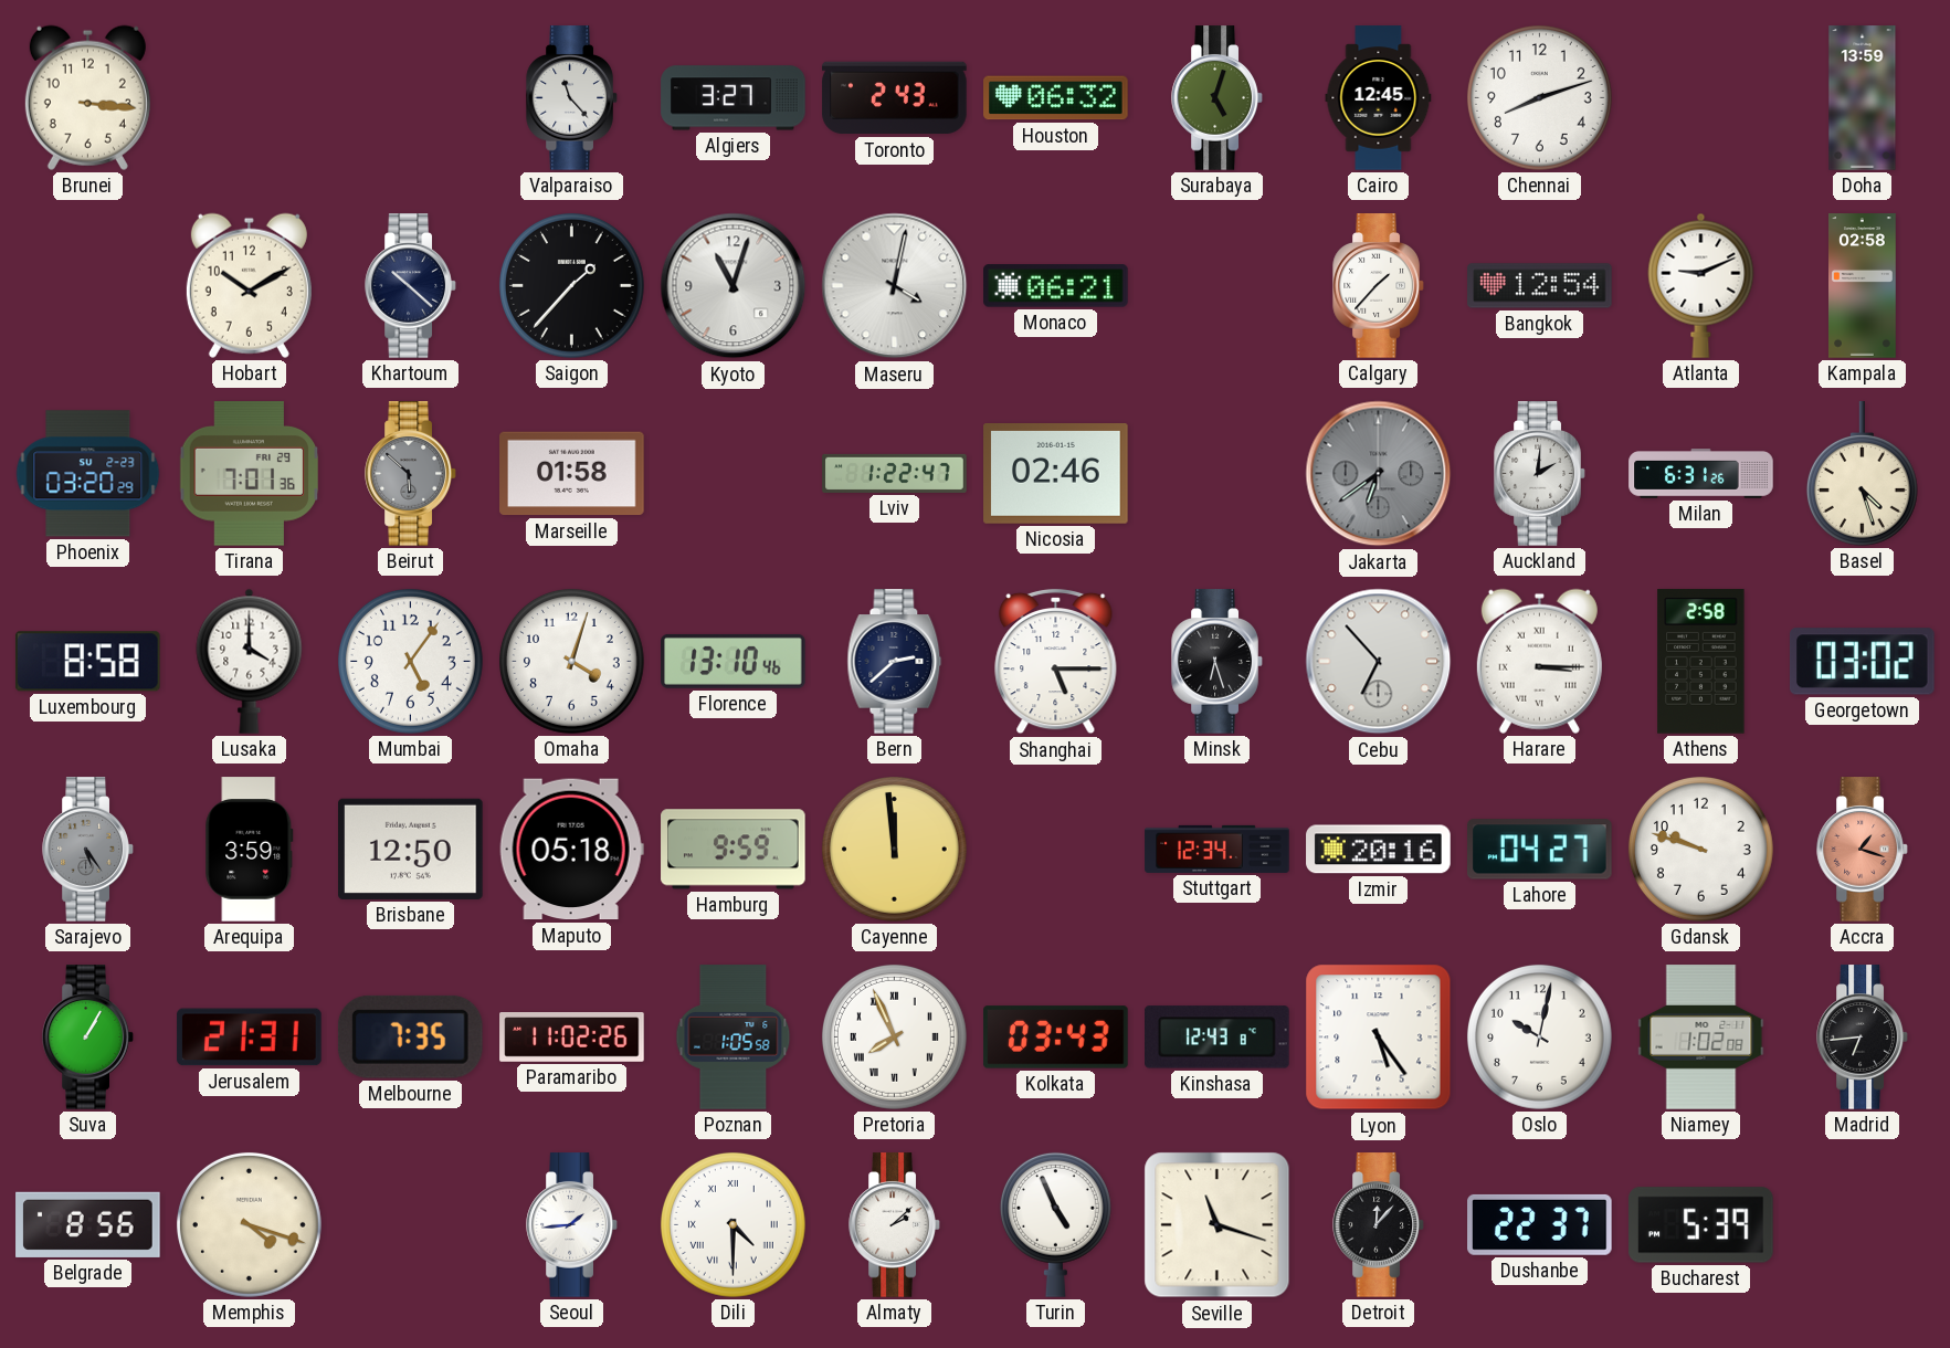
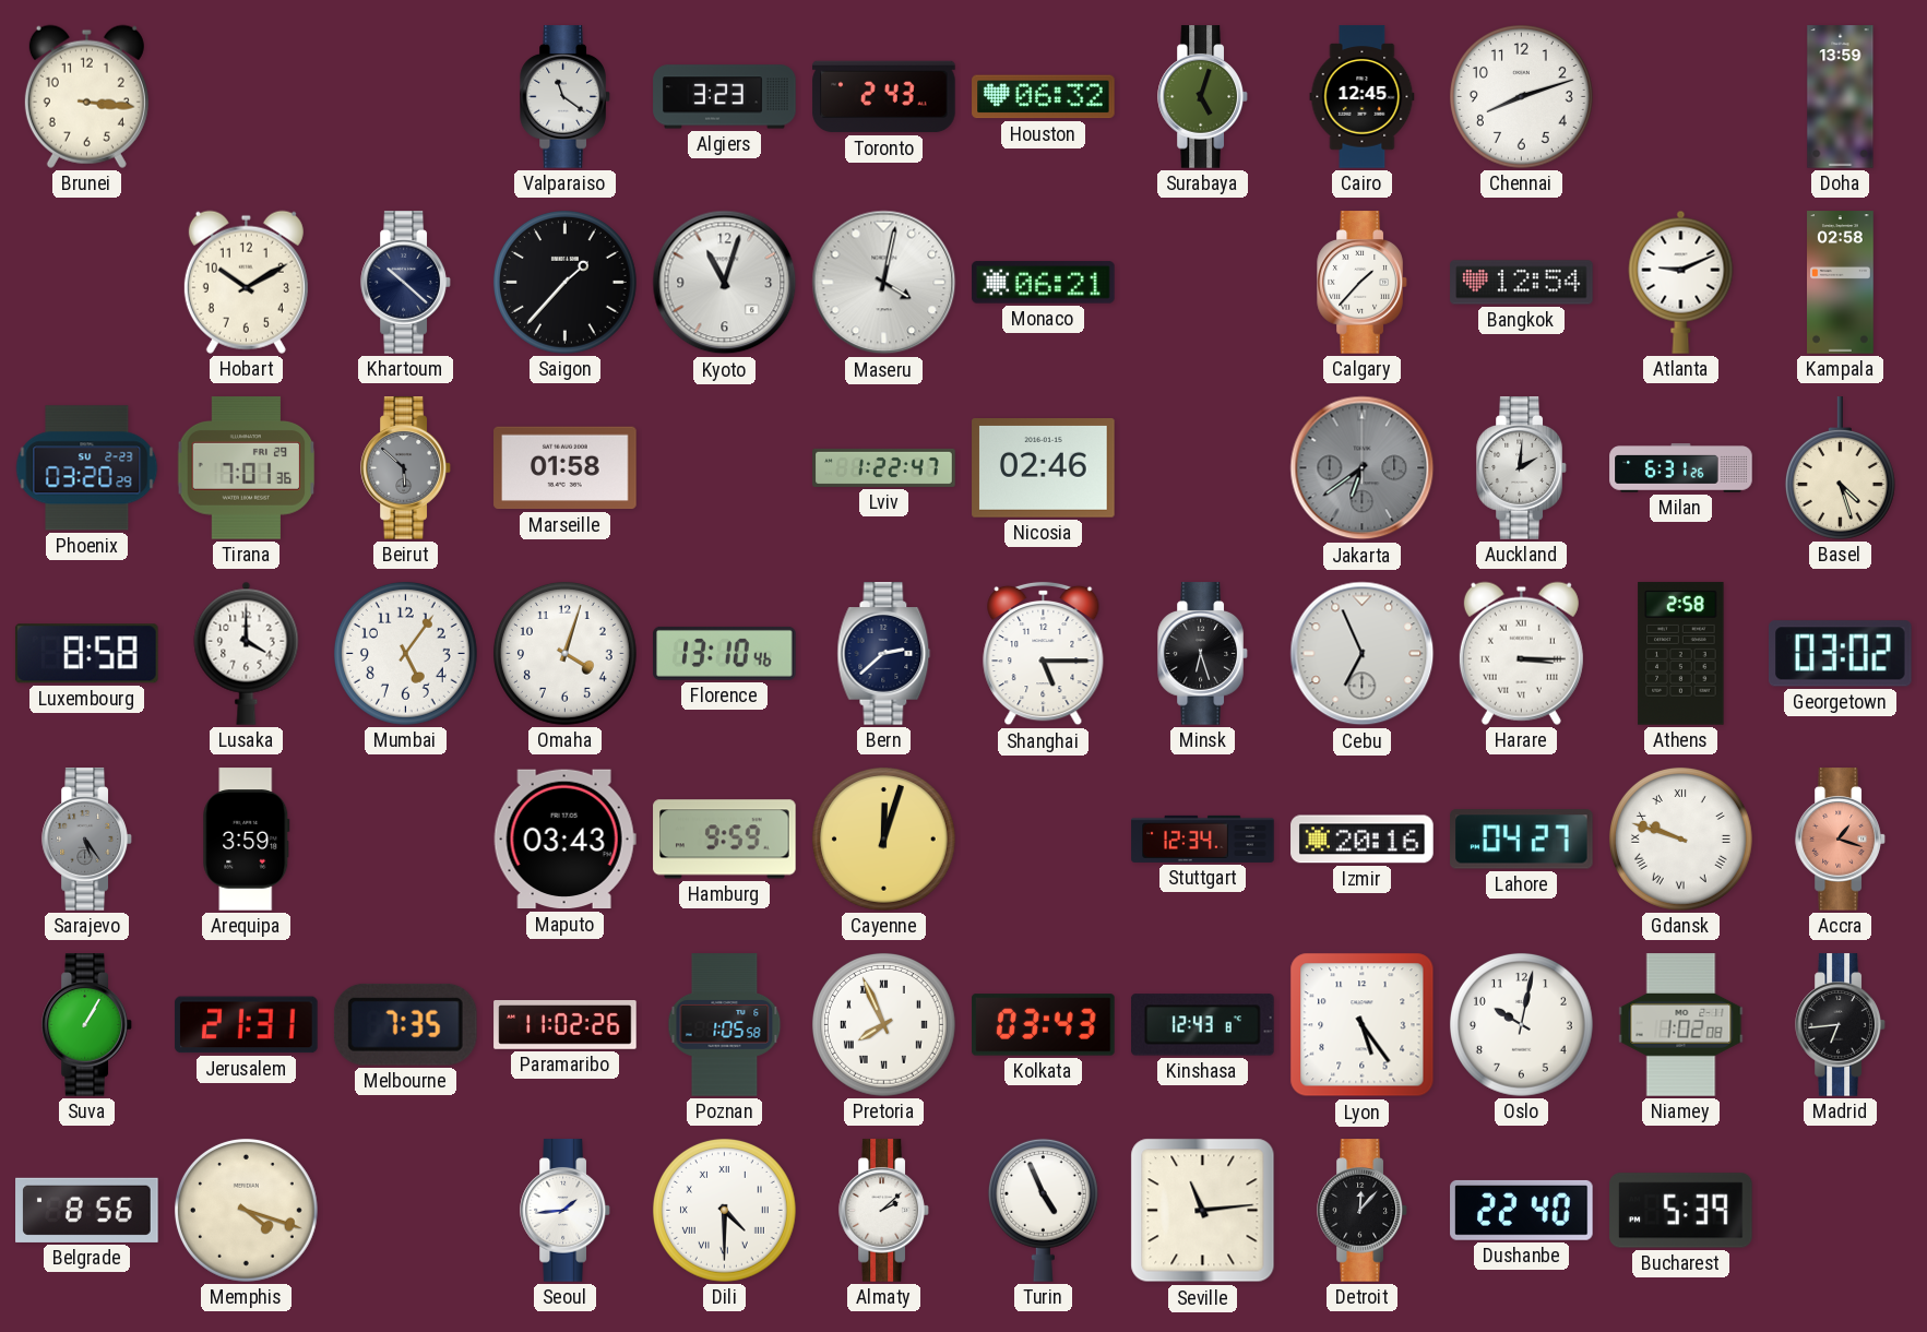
Valparaiso: 11:23 -> 11:21 (566, 97)
Algiers: 3:27 -> 3:23 (725, 97)
Cebu: 6:53 -> 6:56 (1363, 654)
Brisbane: 12:50 -> none (411, 849)
Maputo: 05:18 -> 03:43 (564, 840)
Cayenne: 11:59 -> 12:03 (883, 839)
Gdansk numerals: Arabic -> Roman (1680, 839)
Seville: 11:18 -> 11:14 (1203, 1211)
Dushanbe: 22:37 -> 22:40 (1522, 1210)
